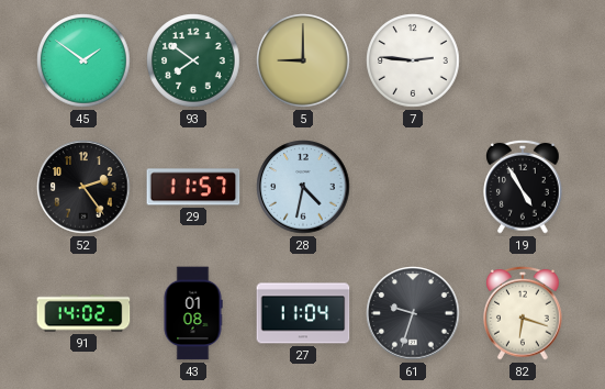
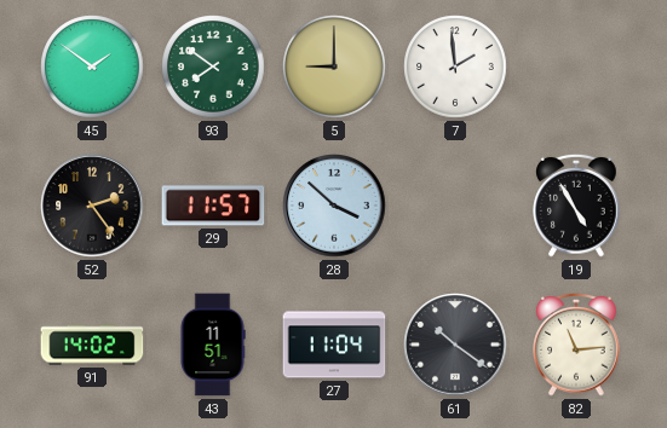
7: 2:46 -> 1:59 (455, 66)
28: 4:32 -> 3:52 (334, 206)
43: 01:08 -> 11:51 (213, 345)
61: 9:33 -> 10:21 (455, 345)
82: 6:18 -> 11:14 (576, 345)
